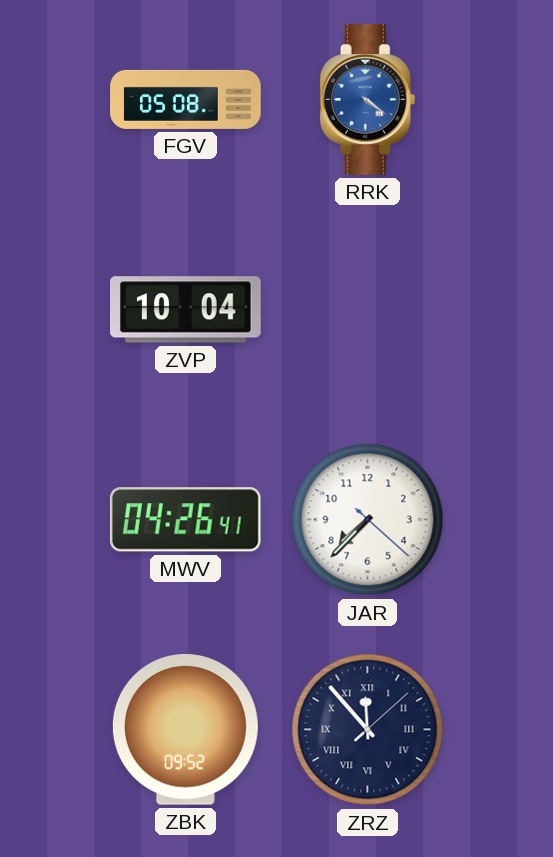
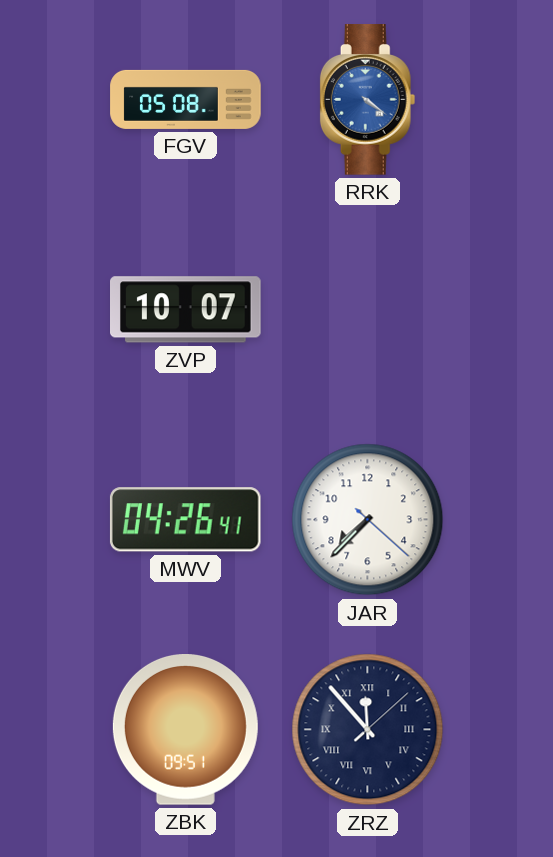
ZVP: 10:04 -> 10:07 (186, 310)
ZBK: 09:52 -> 09:51 (185, 730)
